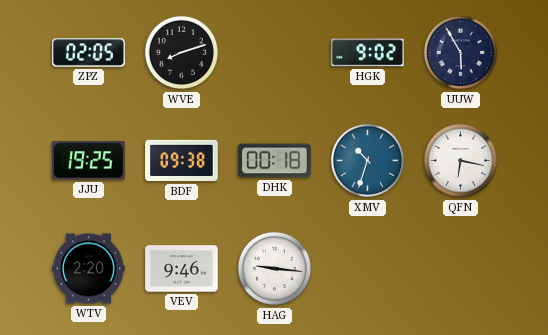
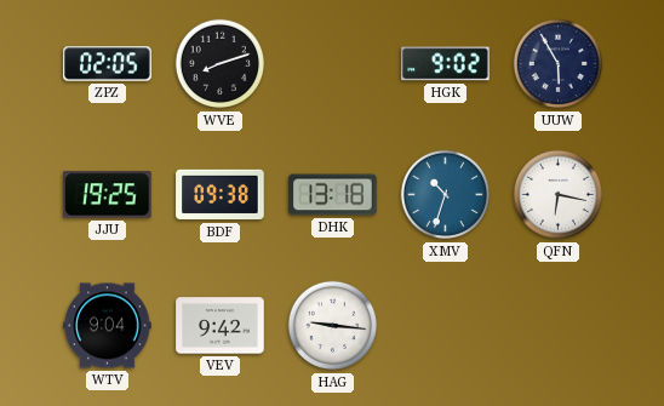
DHK: 00:18 -> 13:18 (333, 195)
WTV: 2:20 -> 9:04 (108, 326)
VEV: 9:46 -> 9:42 (221, 326)
